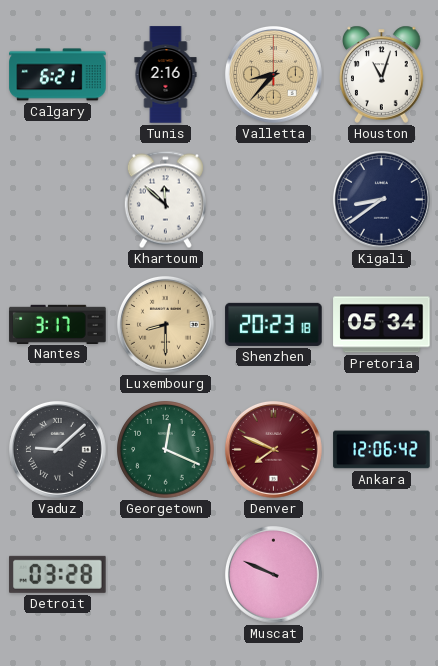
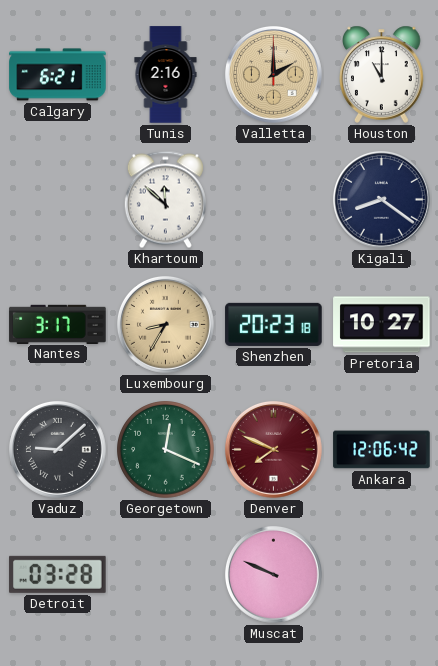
Valletta: 8:37 -> 2:00 (273, 74)
Houston: 11:03 -> 11:00 (382, 74)
Kigali: 8:39 -> 8:21 (381, 199)
Luxembourg: 8:30 -> 8:35 (165, 324)
Pretoria: 05:34 -> 10:27 (382, 325)
